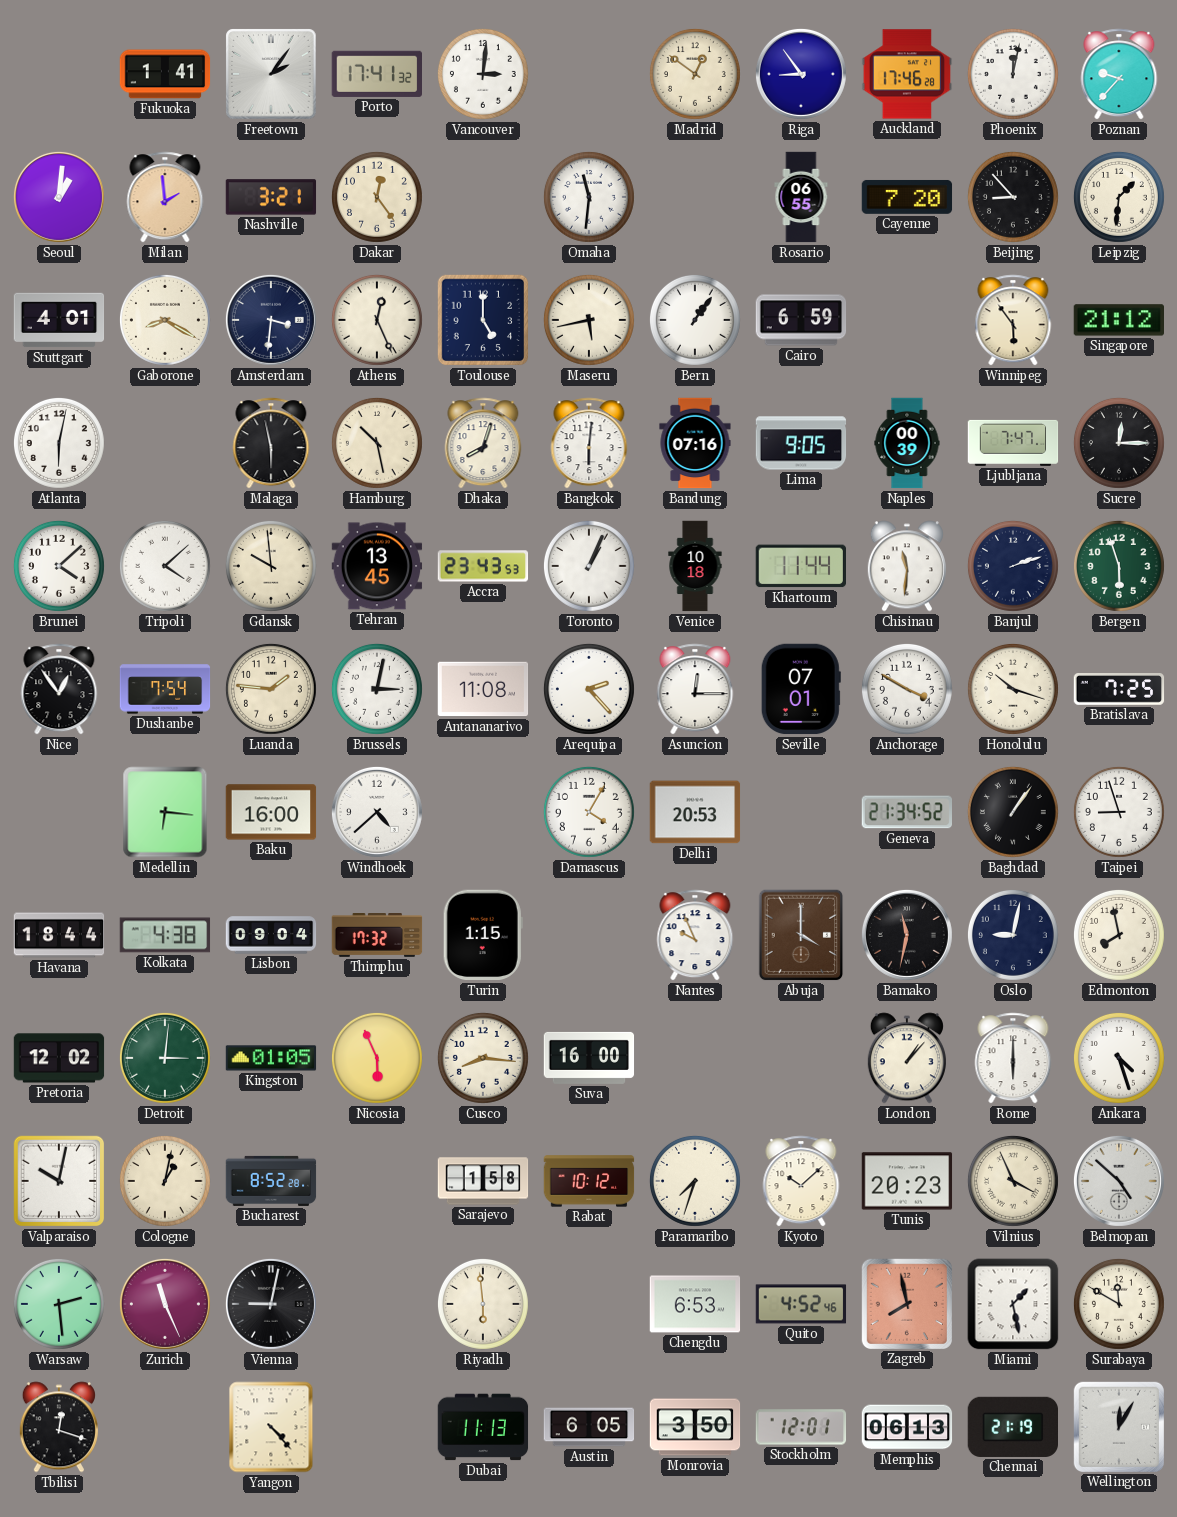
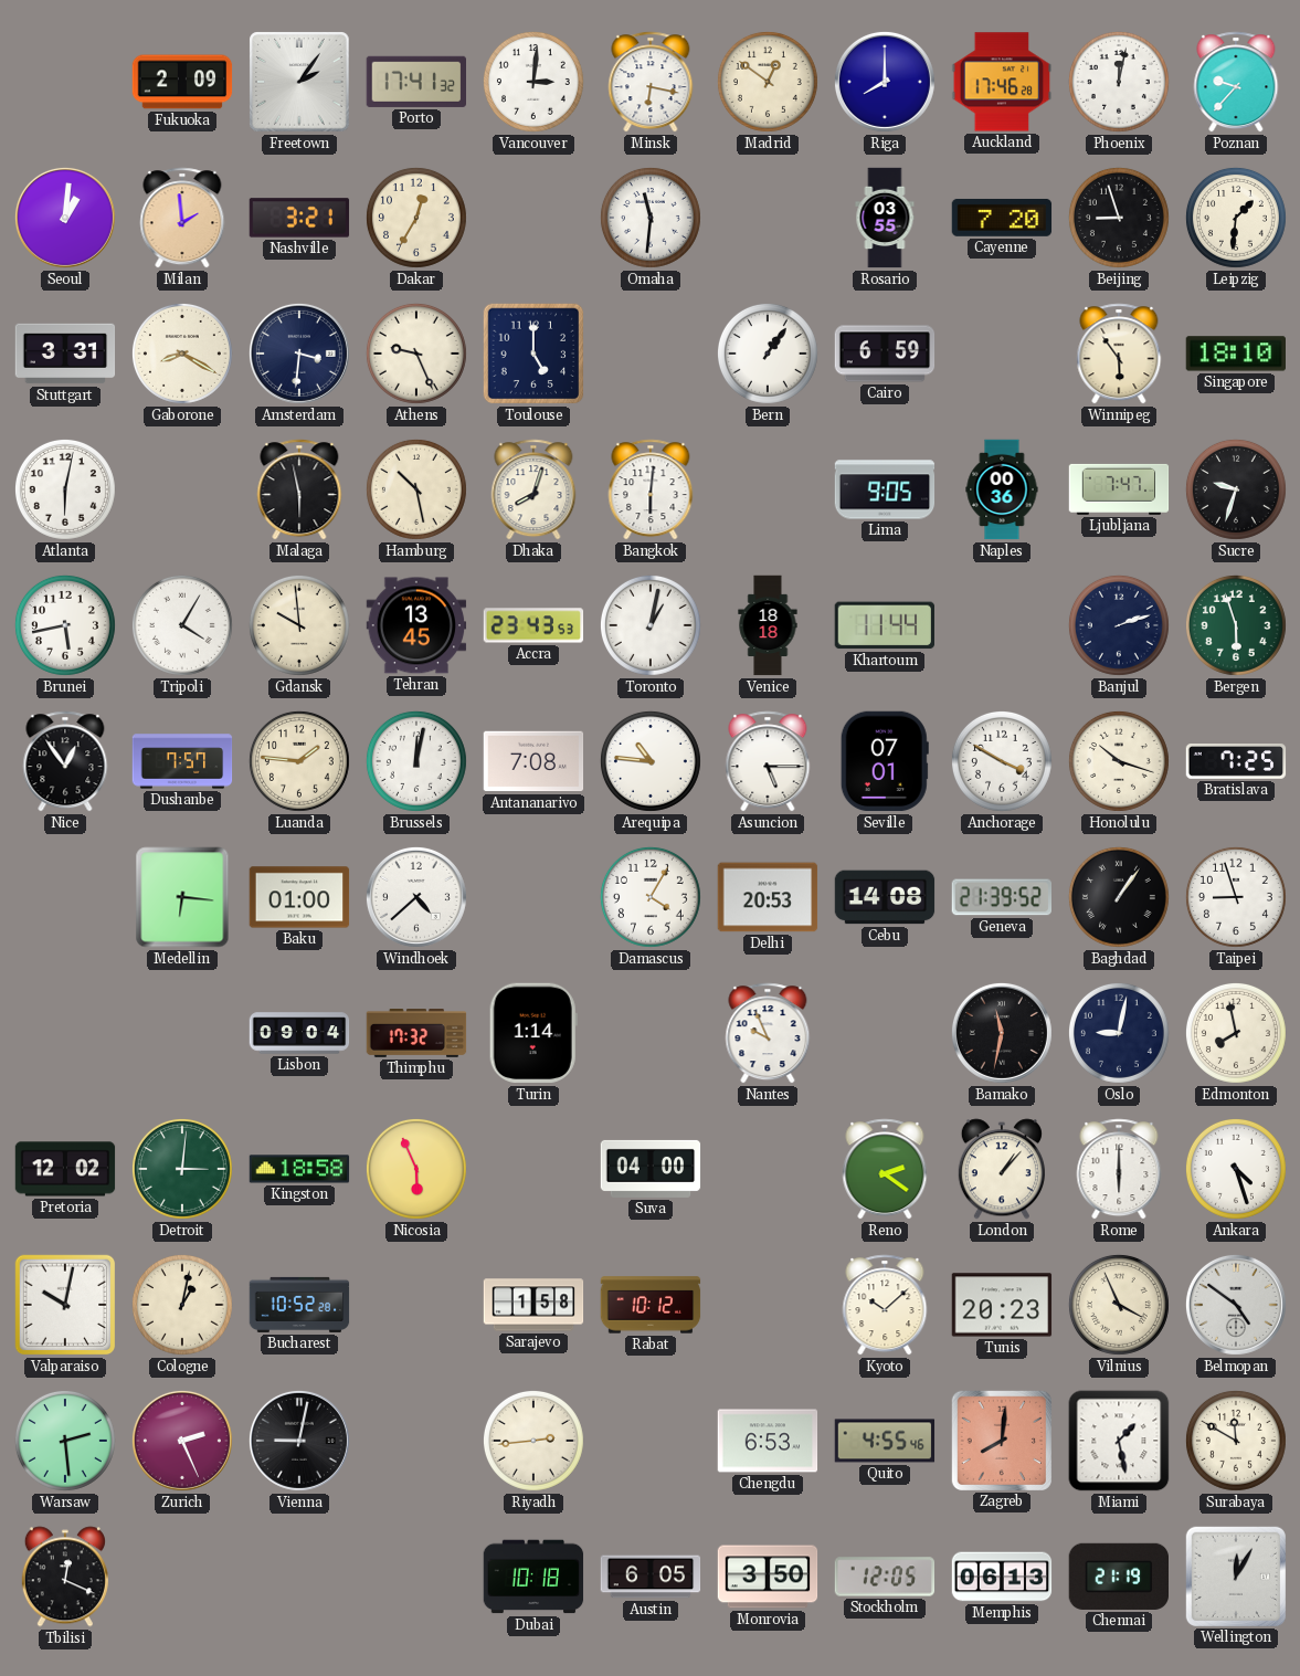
Fukuoka: 1:41 -> 2:09 (182, 82)
Minsk: none -> 6:17 (651, 82)
Riga: 8:54 -> 8:00 (885, 82)
Dakar: 12:24 -> 12:35 (416, 218)
Rosario: 06:55 -> 03:55 (885, 218)
Beijing: 8:53 -> 8:57 (1119, 218)
Stuttgart: 4:01 -> 3:31 (65, 354)
Athens: 12:26 -> 9:26 (416, 354)
Maseru: 5:43 -> none (589, 320)
Singapore: 21:12 -> 18:10 (1235, 354)
Bandung: 07:16 -> none (695, 443)
Naples: 00:39 -> 00:36 (1002, 489)
Sucre: 12:15 -> 9:33 (1236, 489)
Brunei: 4:08 -> 5:43 (65, 625)
Tripoli: 4:08 -> 4:05 (182, 625)
Toronto: 1:04 -> 1:02 (651, 625)
Venice: 10:18 -> 18:18 (768, 625)
Chisinau: 11:31 -> none (907, 566)
Dushanbe: 7:54 -> 7:57 (182, 761)
Brussels: 3:02 -> 12:02 (416, 761)
Antananarivo: 11:08 -> 7:08 (533, 761)
Arequipa: 2:23 -> 10:46 (651, 761)
Asuncion: 12:15 -> 5:15 (768, 761)
Baku: 16:00 -> 01:00 (299, 897)
Cebu: none -> 14:08 (885, 897)
Geneva: 21:34 -> 21:39 (1001, 897)
Havana: 18:44 -> none (59, 935)
Kolkata: 4:38 -> none (165, 935)
Turin: 1:15 -> 1:14 (533, 1033)
Abuja: 4:00 -> none (801, 935)
Kingston: 01:05 -> 18:58 (299, 1169)
Cusco: 8:16 -> none (483, 1058)
Suva: 16:00 -> 04:00 (651, 1169)
Reno: none -> 2:21 (885, 1169)
Bucharest: 8:52 -> 10:52 (299, 1305)
Paramaribo: 7:33 -> none (695, 1181)
Belmopan: 4:52 -> 4:51 (1236, 1305)
Zurich: 11:26 -> 2:26 (182, 1441)
Riyadh: 5:59 -> 2:44 (533, 1441)
Quito: 4:52 -> 4:55 (885, 1441)
Zagreb: 7:58 -> 8:01 (1001, 1440)
Tbilisi: 12:18 -> 12:19 (65, 1577)
Yangon: 4:23 -> none (271, 1427)
Dubai: 11:13 -> 10:18 (533, 1577)
Stockholm: 12:01 -> 12:05 (885, 1577)
